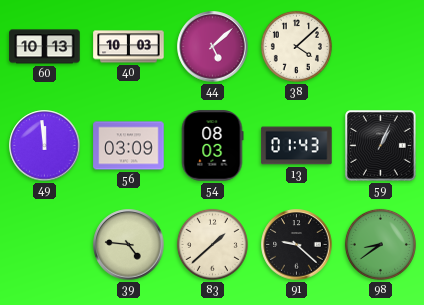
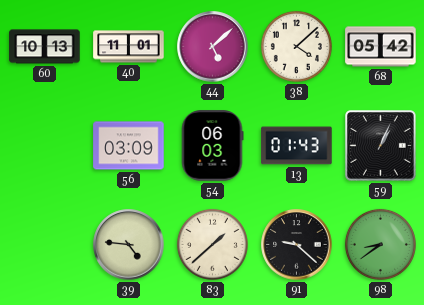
40: 10:03 -> 11:01 (129, 47)
68: none -> 05:42 (381, 47)
49: 11:59 -> none (45, 146)
54: 08:03 -> 06:03 (212, 146)
